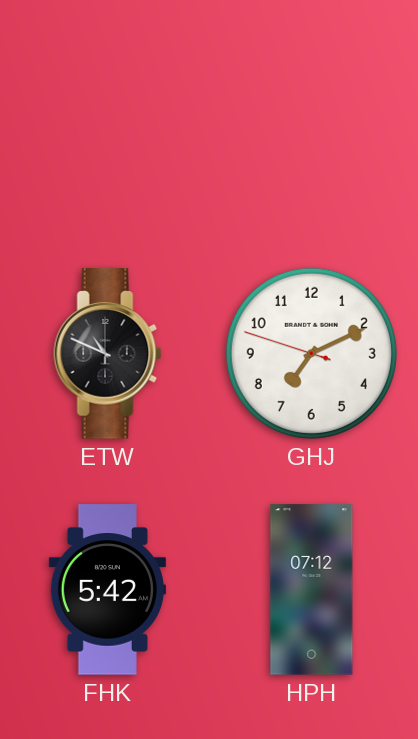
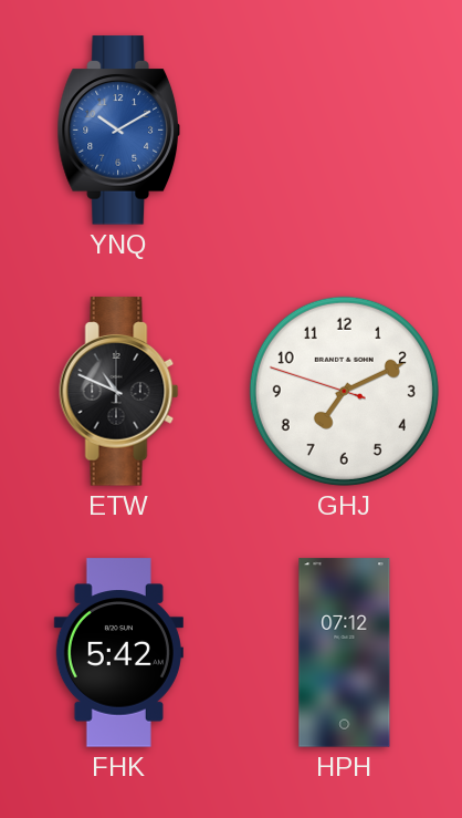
YNQ: none -> 10:10 (118, 131)
